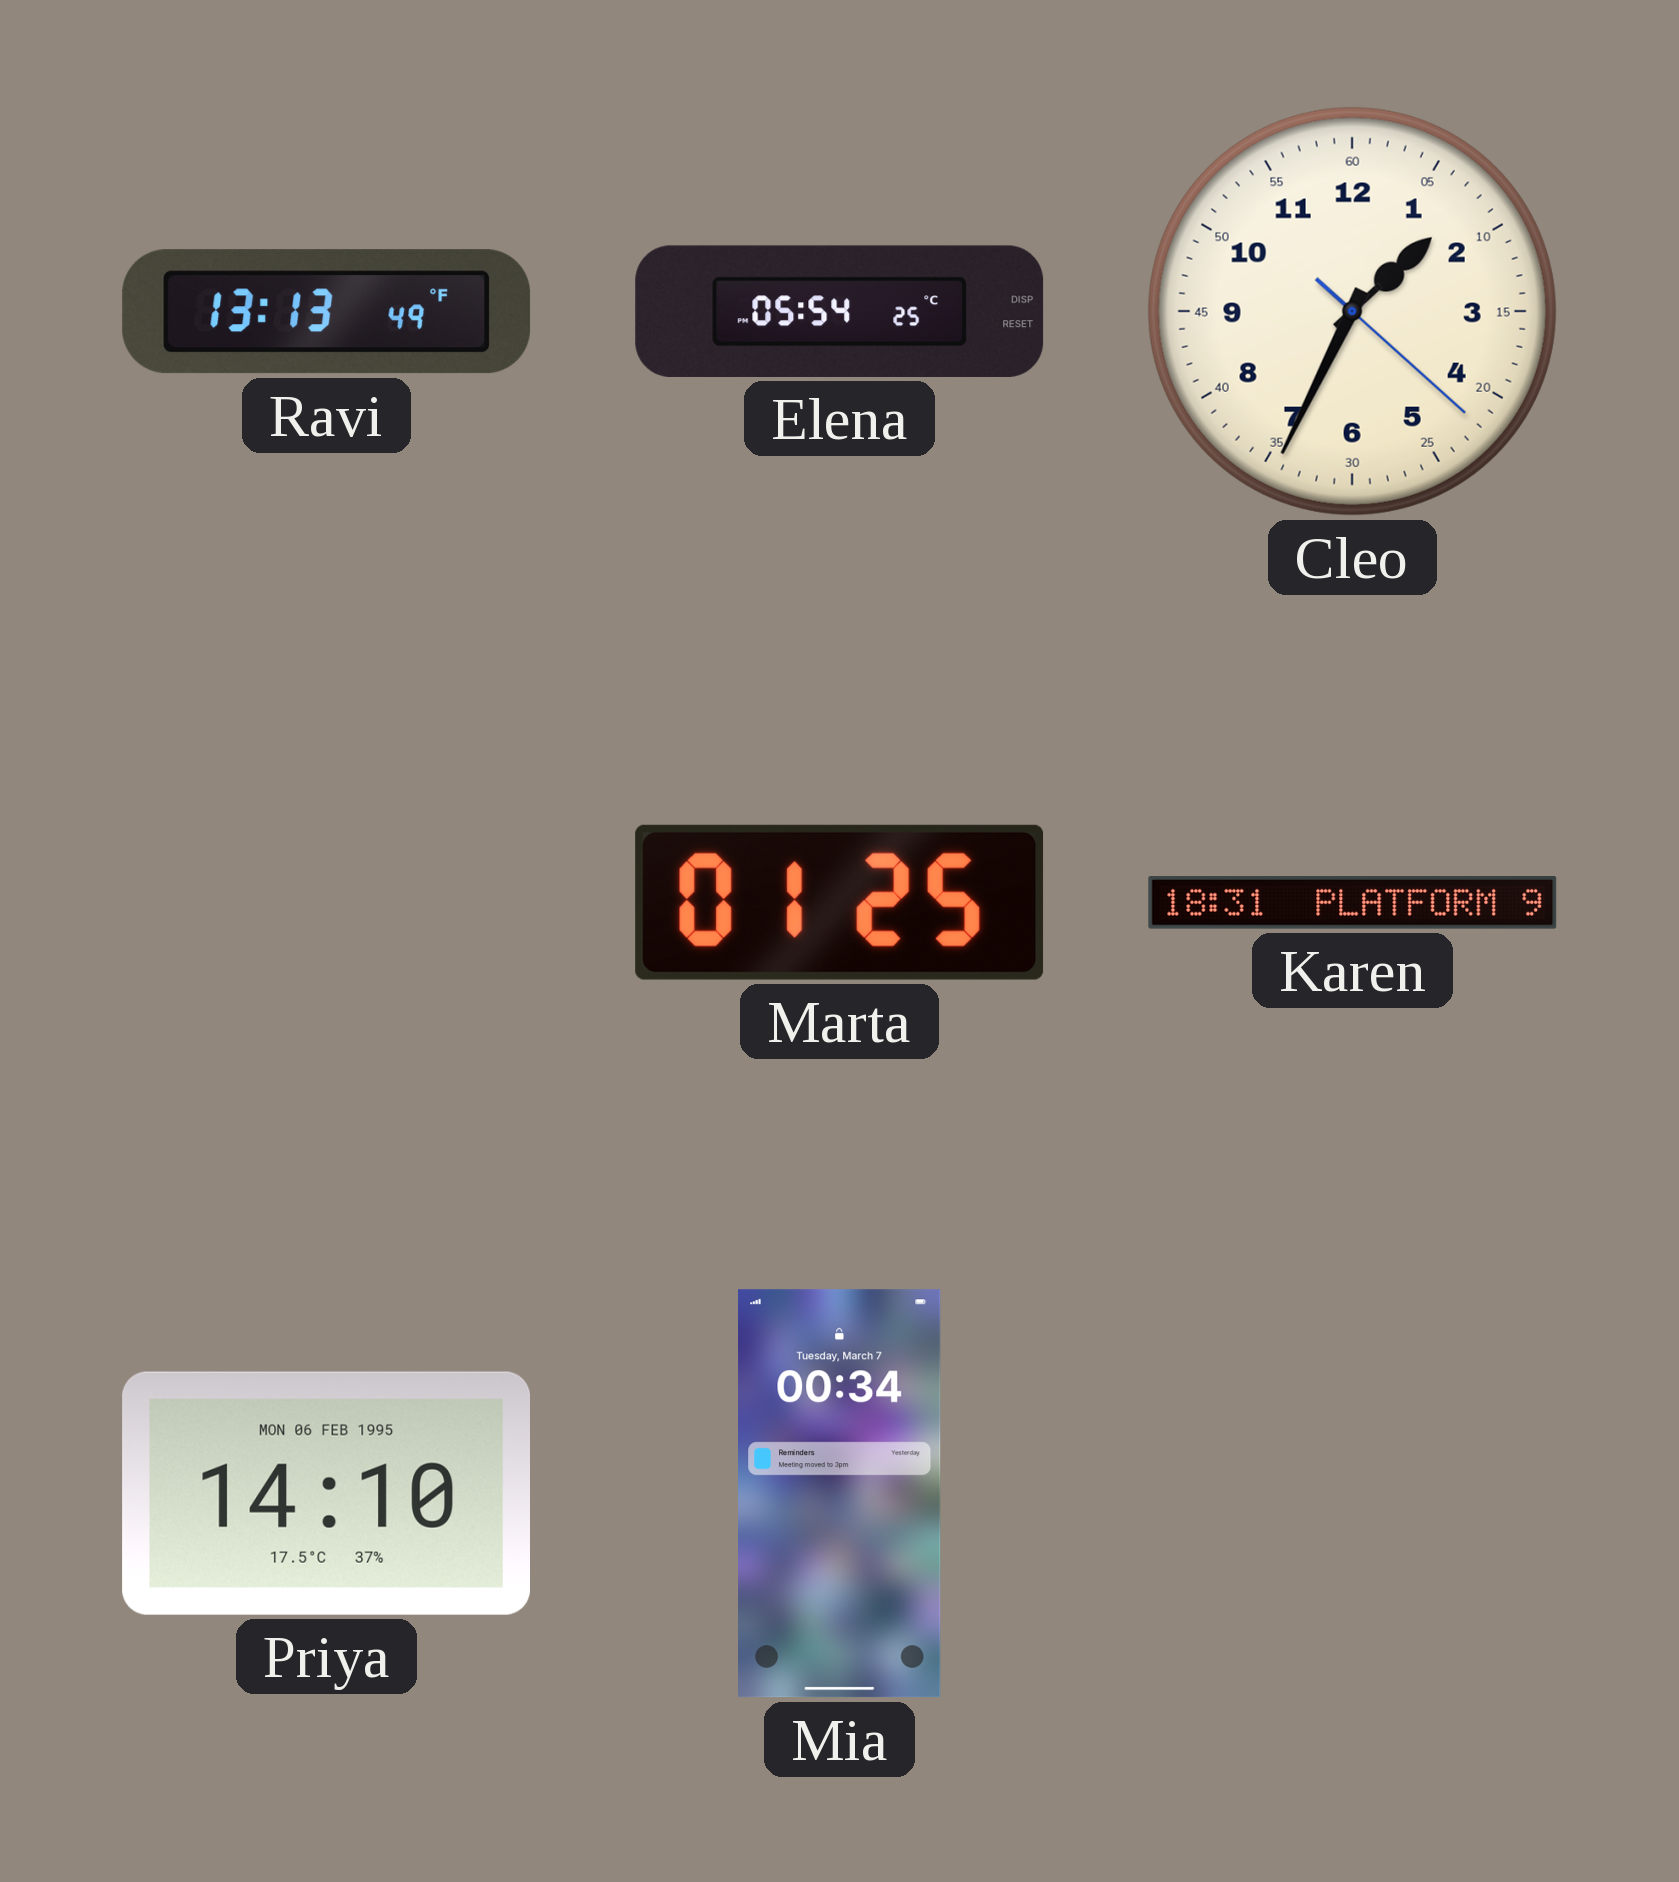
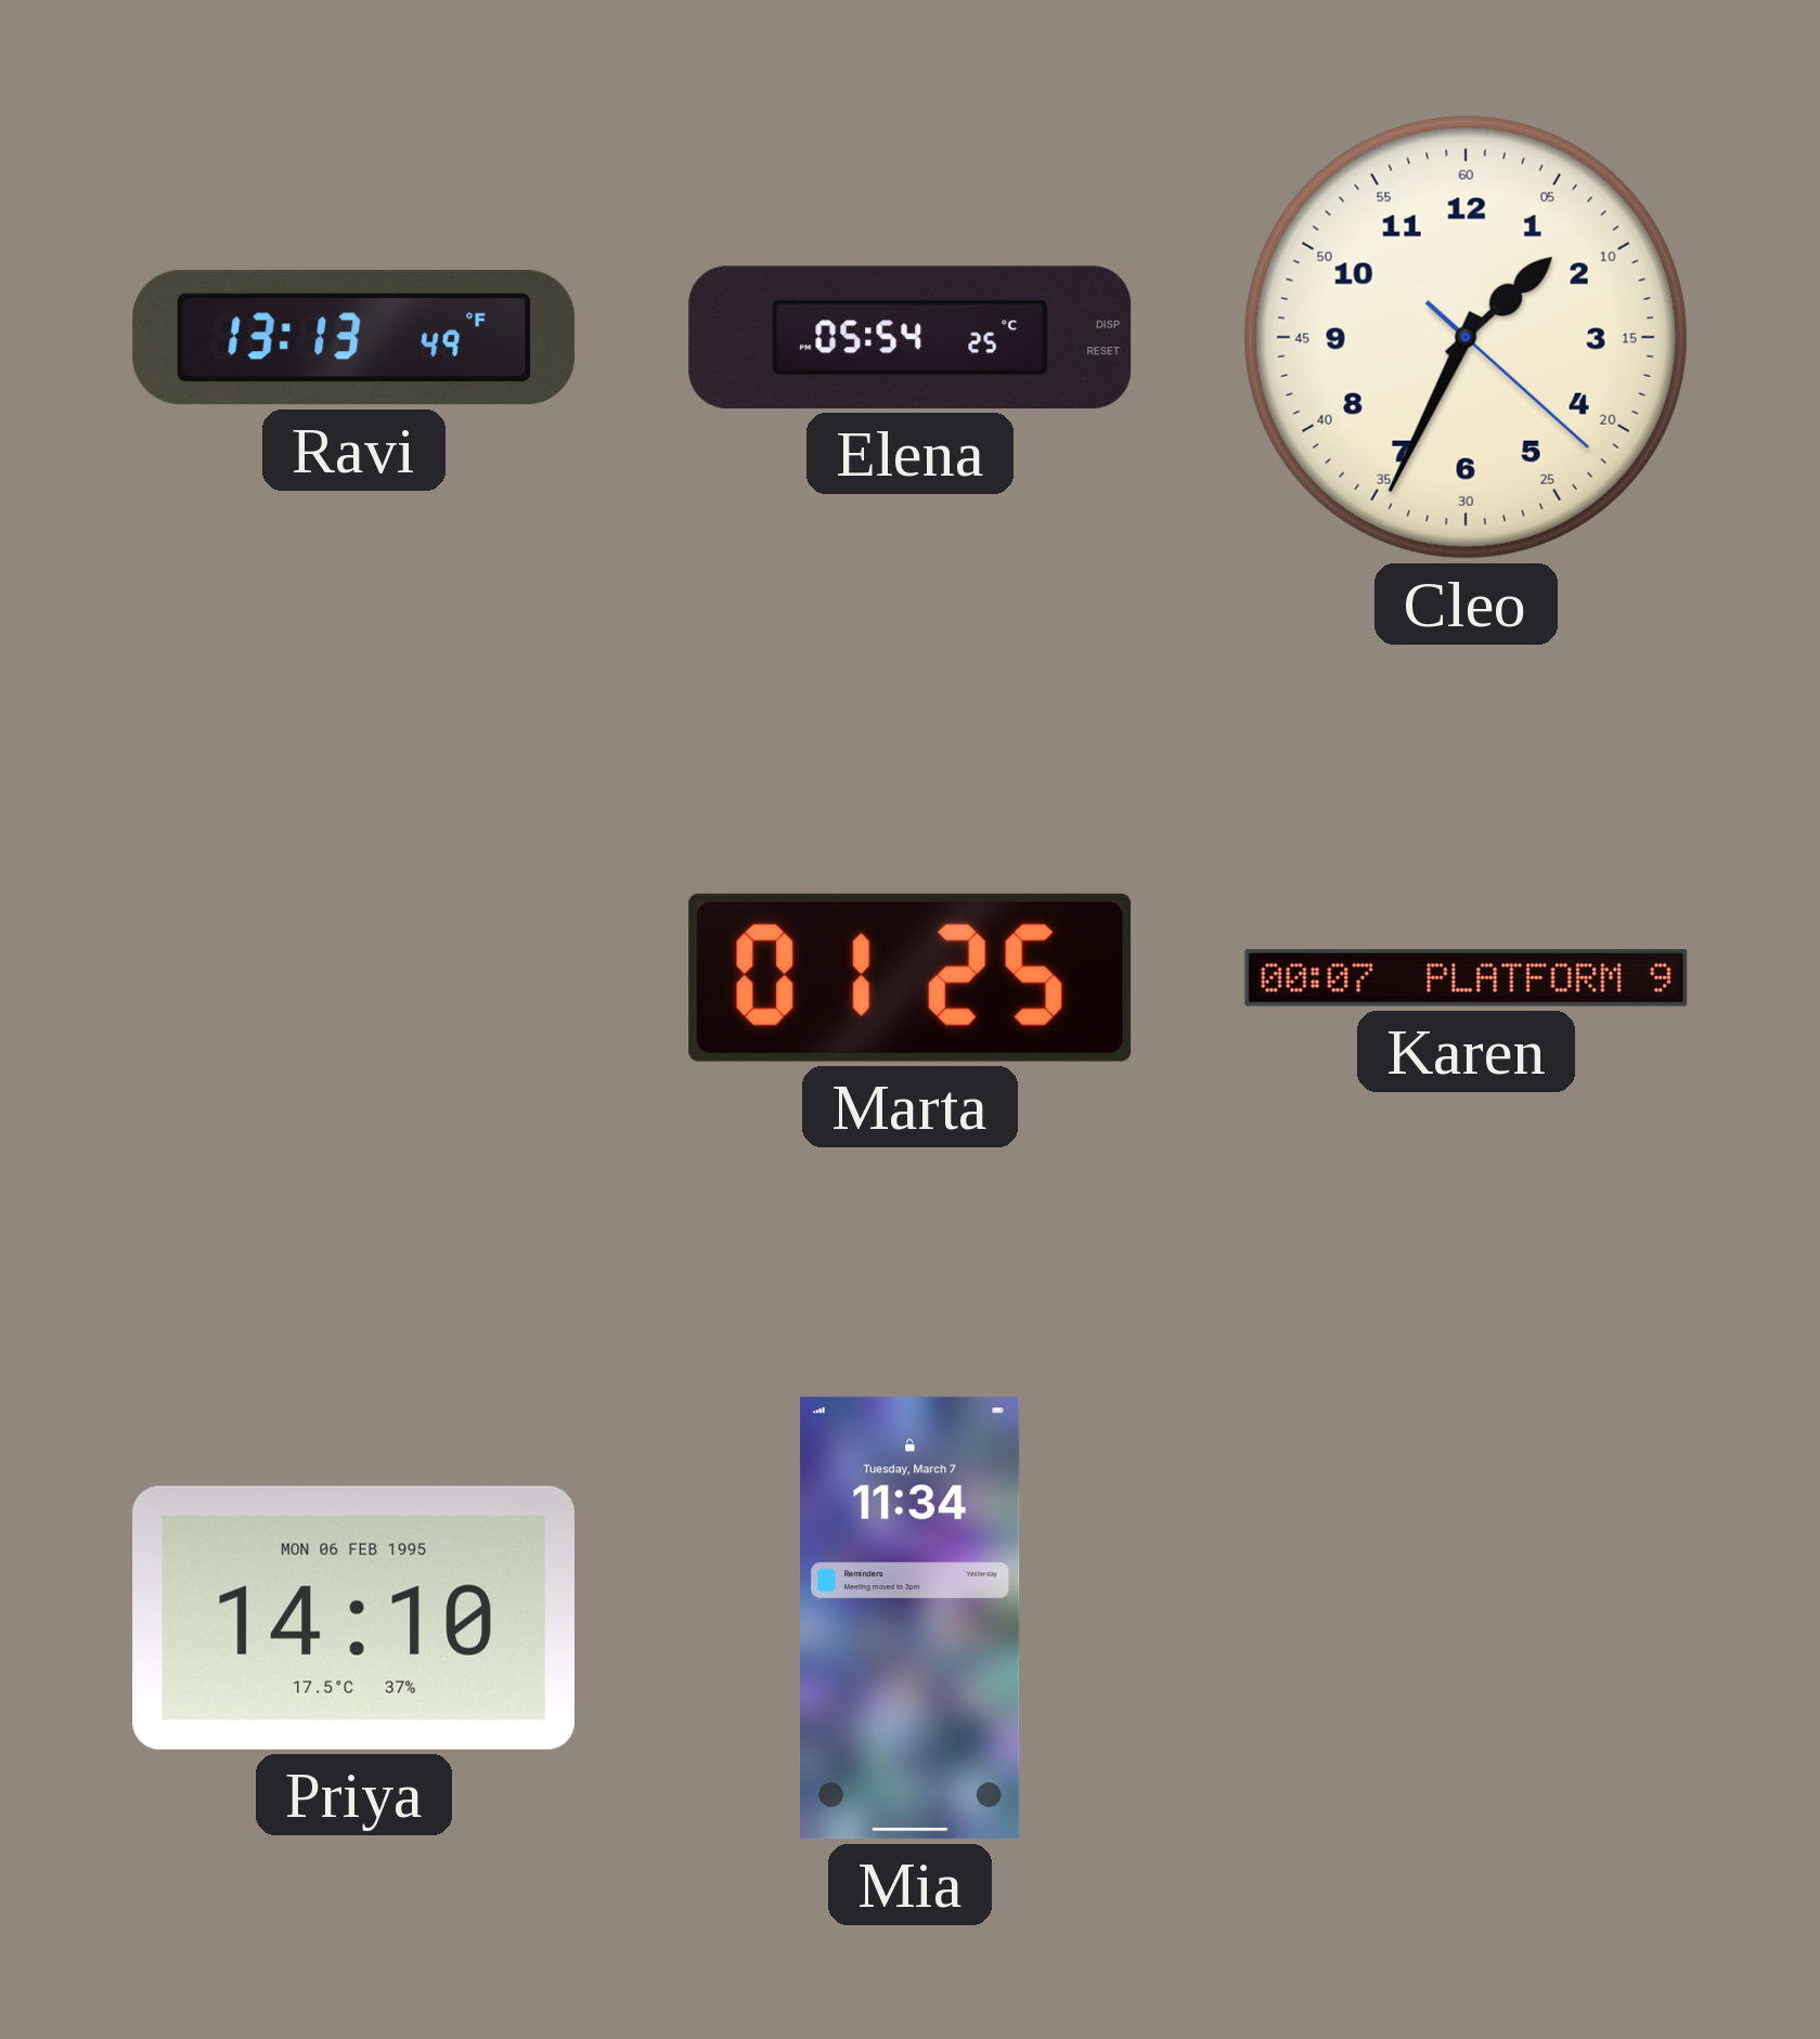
Karen: 18:31 -> 00:07 (1467, 978)
Mia: 00:34 -> 11:34 (911, 1619)
